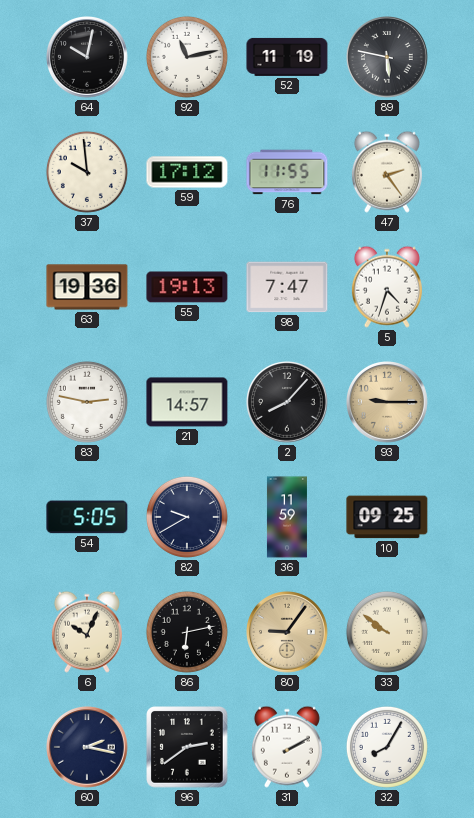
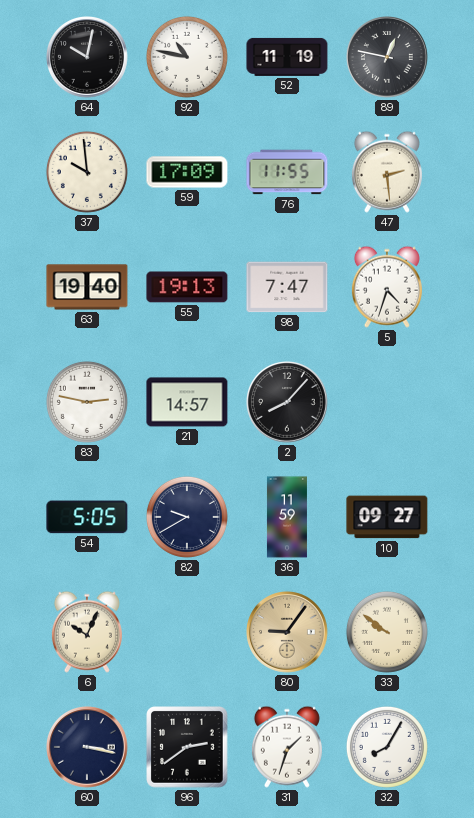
92: 11:13 -> 10:47 (187, 57)
89: 5:47 -> 12:47 (388, 58)
59: 17:12 -> 17:09 (187, 172)
47: 2:24 -> 2:29 (387, 172)
63: 19:36 -> 19:40 (87, 287)
93: 9:15 -> none (388, 403)
10: 09:25 -> 09:27 (387, 517)
86: 6:13 -> none (187, 632)
60: 2:17 -> 3:17 (88, 748)
31: 2:10 -> 1:33 (287, 747)
